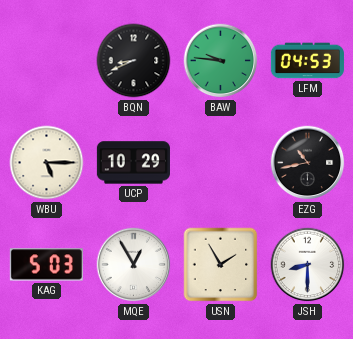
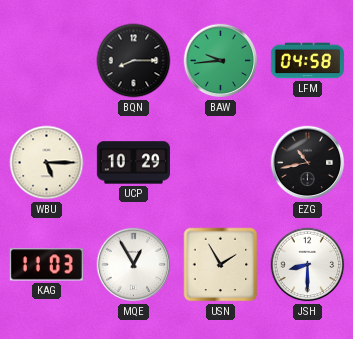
BQN: 8:41 -> 8:15 (134, 61)
BAW: 9:46 -> 9:44 (221, 61)
LFM: 04:53 -> 04:58 (307, 61)
KAG: 5:03 -> 11:03 (46, 265)
